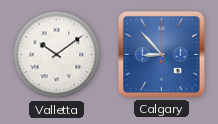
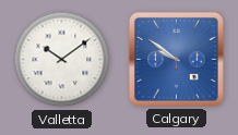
Calgary: 8:53 -> 9:51 (177, 60)
